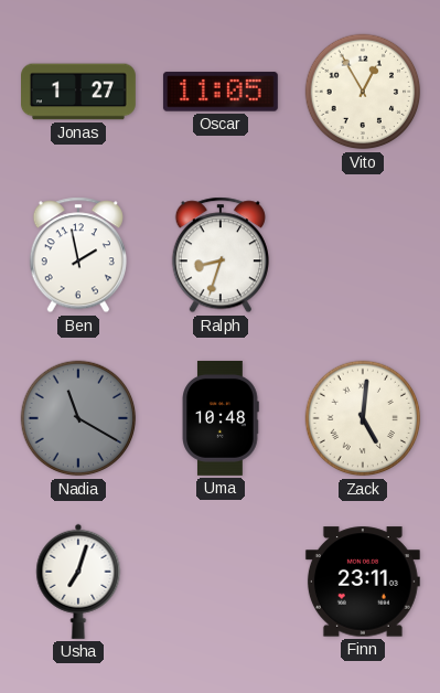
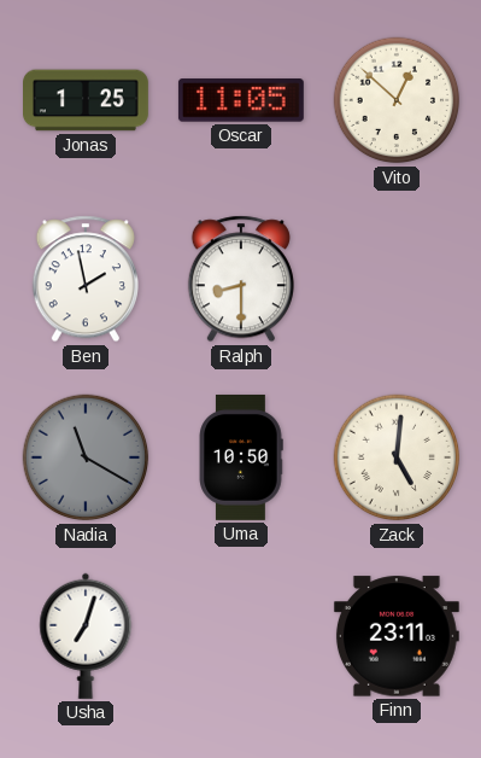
Jonas: 1:27 -> 1:25 (87, 100)
Vito: 12:55 -> 12:52 (397, 100)
Ralph: 8:33 -> 8:30 (241, 279)
Uma: 10:48 -> 10:50 (241, 457)
